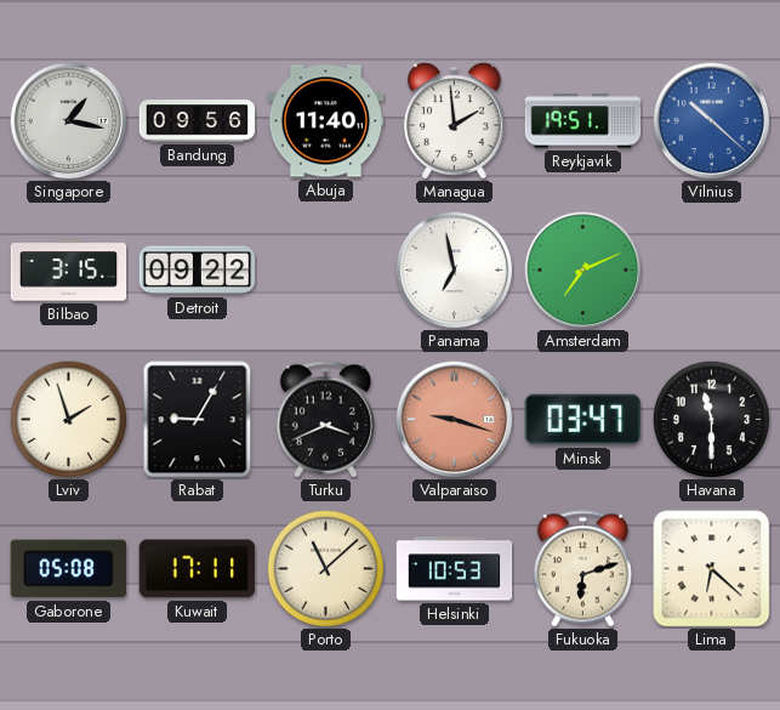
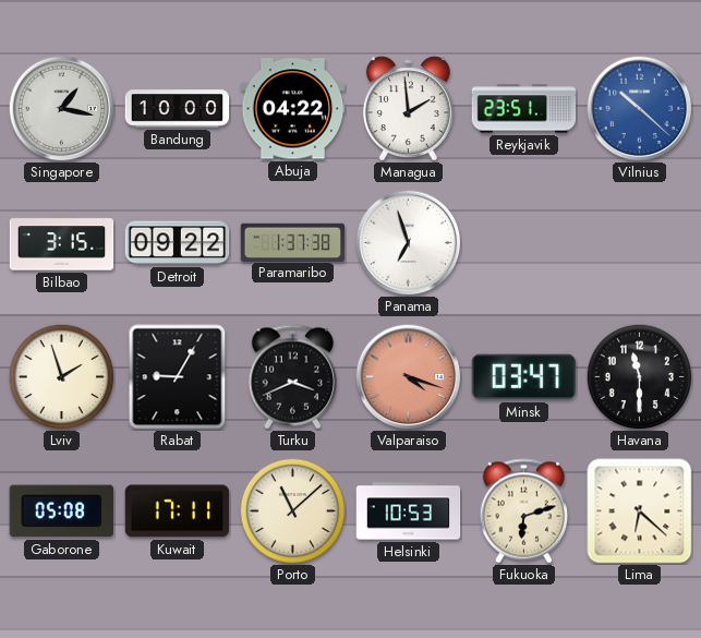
Bandung: 09:56 -> 10:00 (178, 109)
Abuja: 11:40 -> 04:22 (293, 109)
Reykjavik: 19:51 -> 23:51 (524, 109)
Paramaribo: none -> 1:37 (293, 242)
Panama: 6:58 -> 6:57 (409, 243)
Amsterdam: 7:11 -> none (583, 271)
Valparaiso: 9:18 -> 4:18 (409, 377)
